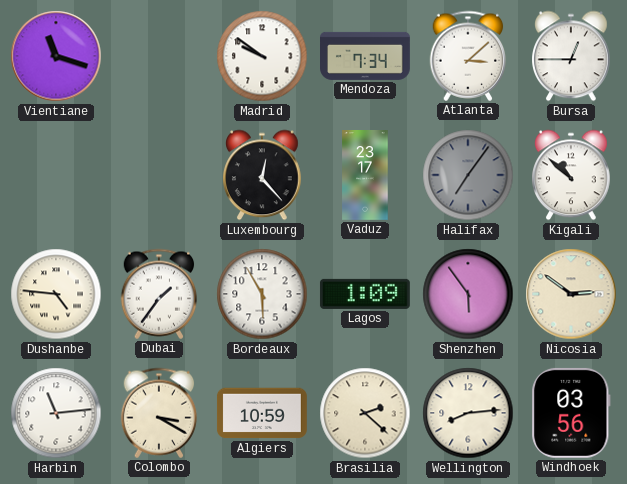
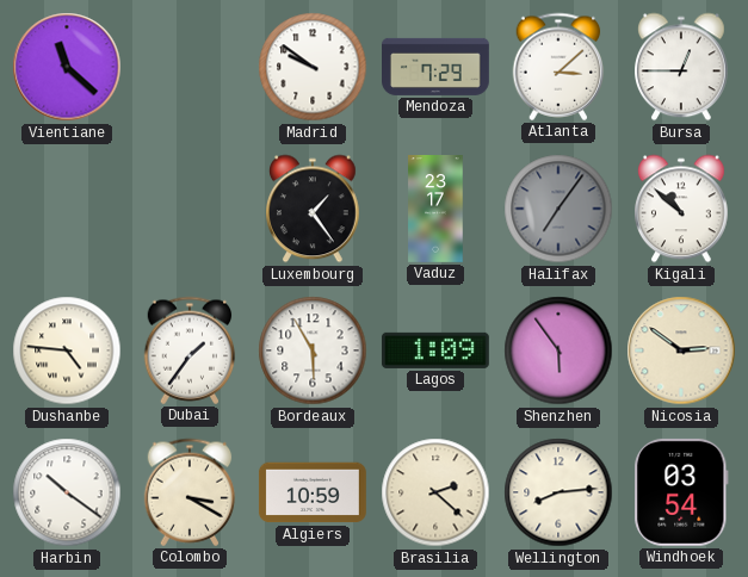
Vientiane: 11:18 -> 11:22 (67, 67)
Mendoza: 7:34 -> 7:29 (437, 67)
Luxembourg: 12:23 -> 1:24 (314, 209)
Harbin: 11:14 -> 10:21 (67, 492)
Windhoek: 03:56 -> 03:54 (681, 492)
